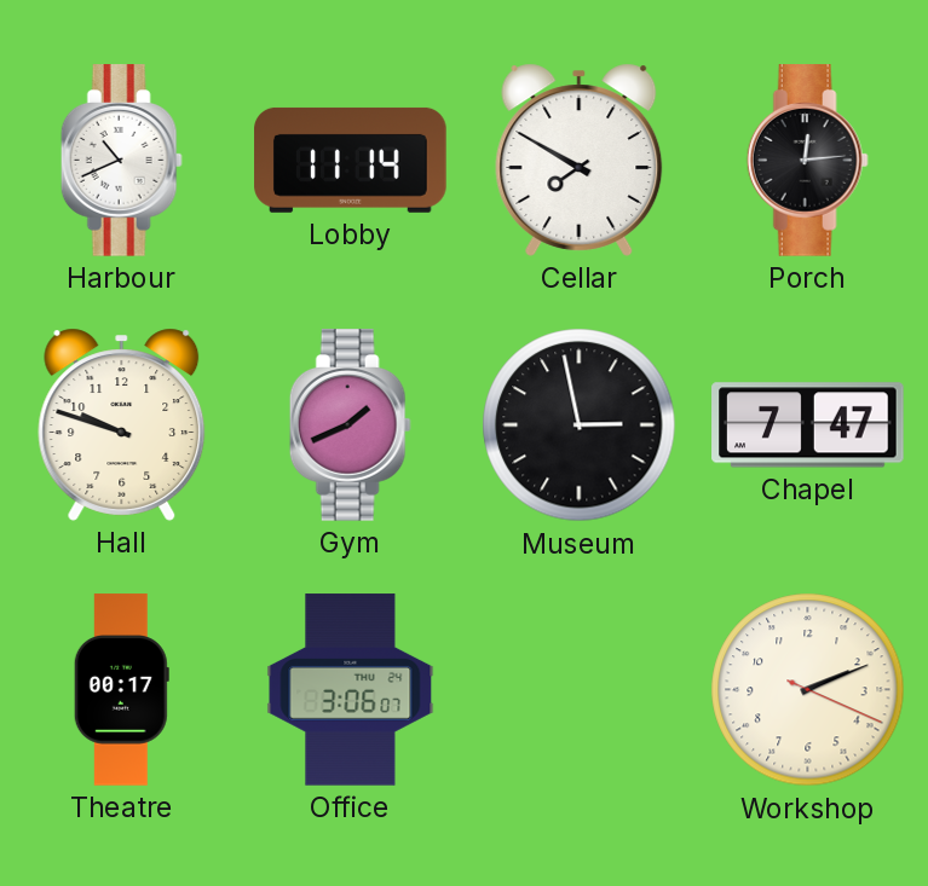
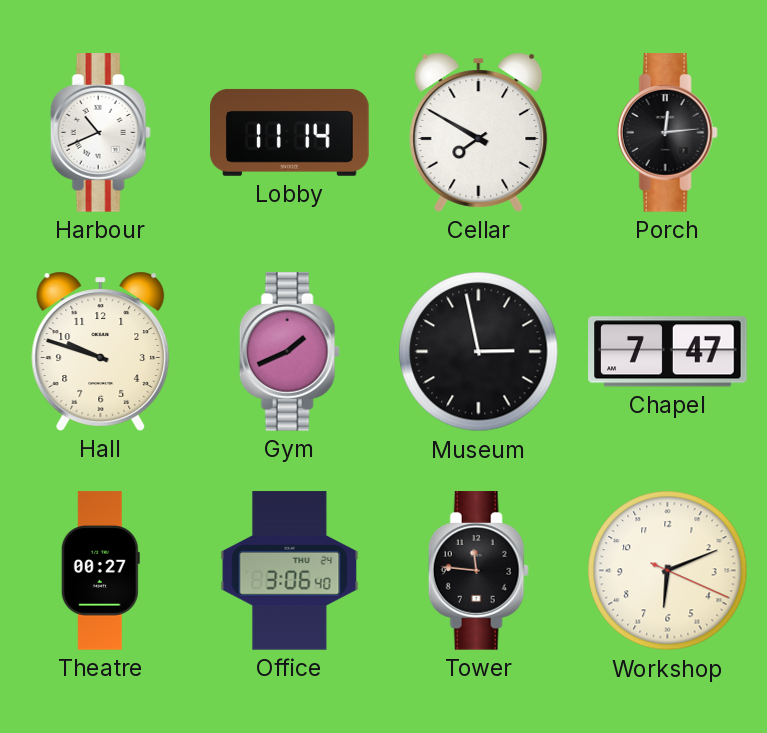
Theatre: 00:17 -> 00:27 (100, 571)
Office: 3:06:07 -> 3:06:40 (290, 571)
Tower: none -> 11:46 (478, 571)
Workshop: 2:11 -> 6:11 (668, 571)
